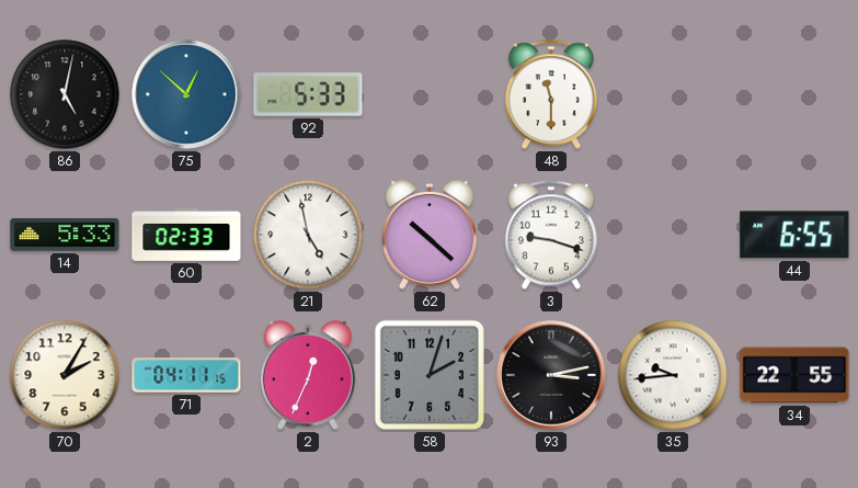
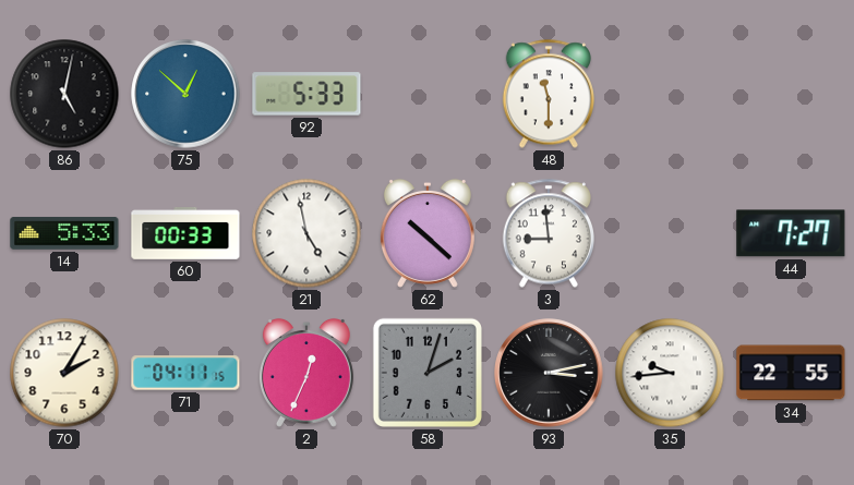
60: 02:33 -> 00:33 (185, 234)
3: 9:18 -> 8:59 (548, 233)
44: 6:55 -> 7:27 (791, 233)
